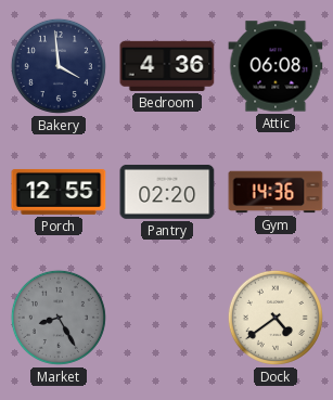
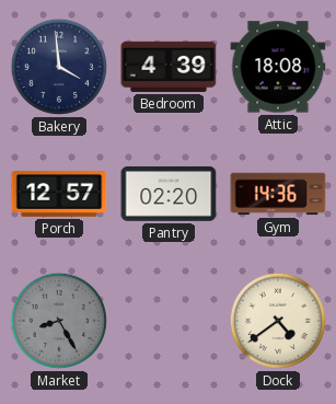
Bedroom: 4:36 -> 4:39 (169, 67)
Attic: 06:08 -> 18:08 (278, 67)
Porch: 12:55 -> 12:57 (59, 194)
